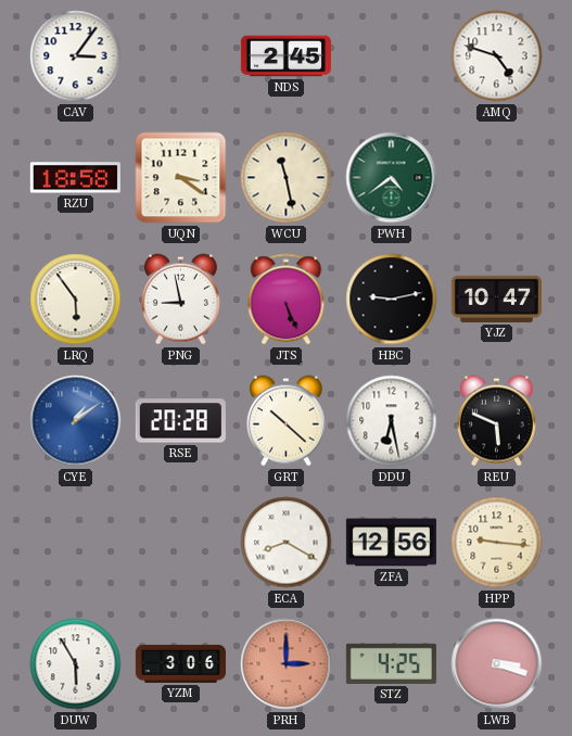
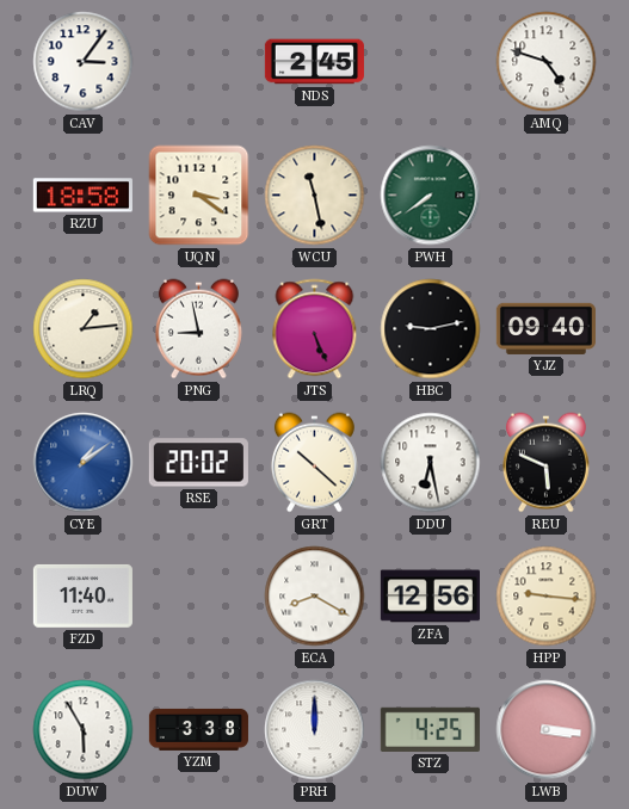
PWH: 4:39 -> 7:39 (431, 196)
LRQ: 5:54 -> 1:14 (84, 329)
YJZ: 10:47 -> 09:40 (545, 328)
RSE: 20:28 -> 20:02 (198, 463)
FZD: none -> 11:40 (82, 597)
YZM: 3:06 -> 3:38 (198, 729)
PRH: 3:00 -> 12:00 (315, 730)
PRH dial: salmon -> white (315, 730)
LWB: 3:18 -> 3:16 (547, 730)
